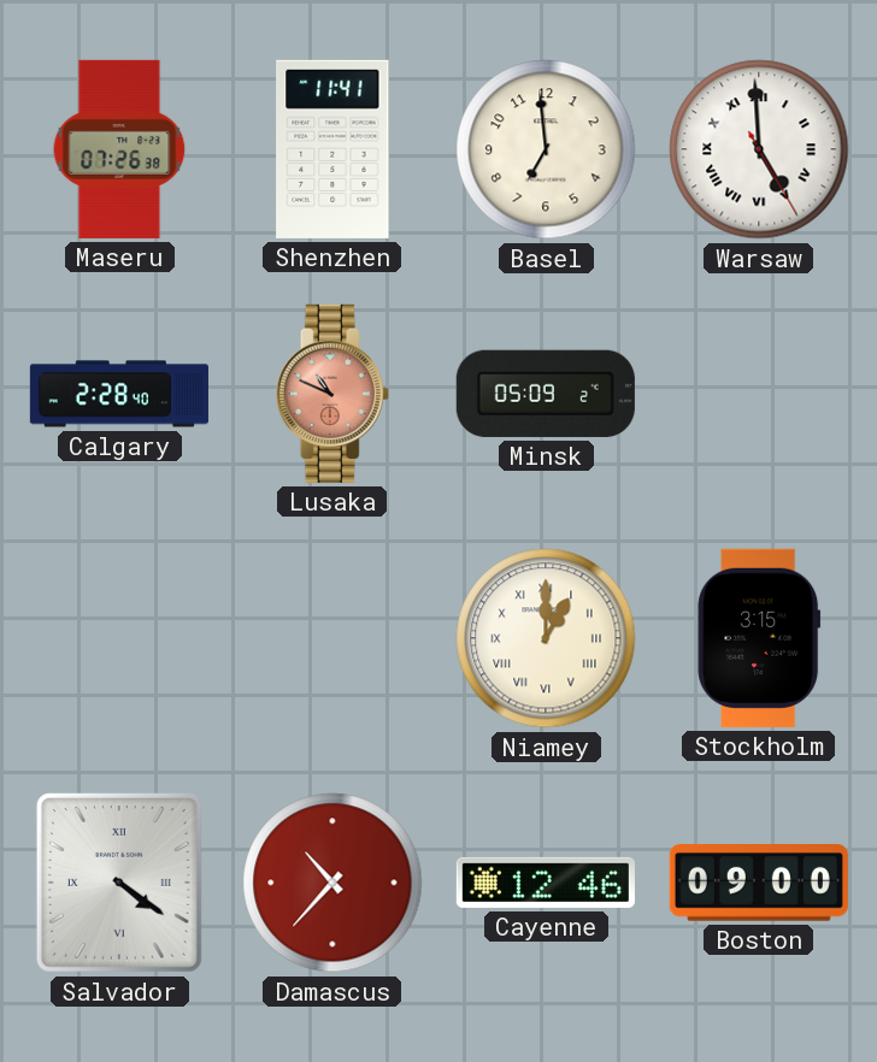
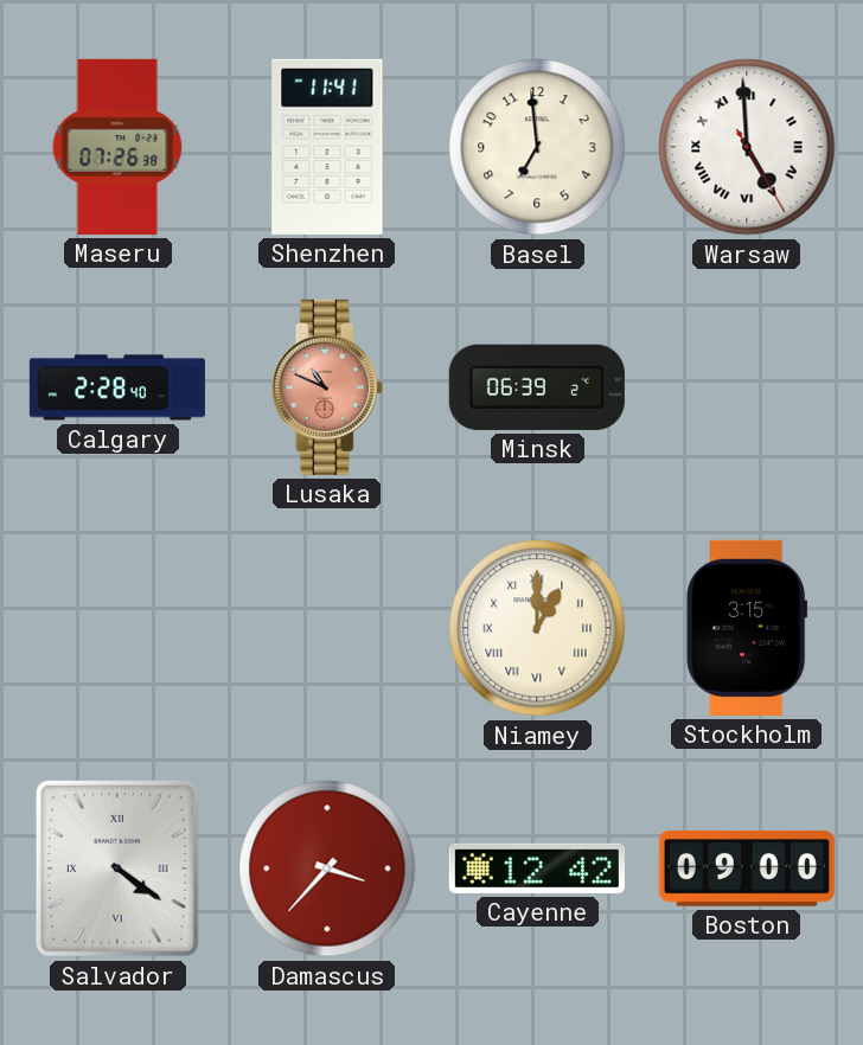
Minsk: 05:09 -> 06:39 (537, 387)
Damascus: 10:37 -> 3:37 (327, 868)
Cayenne: 12:46 -> 12:42 (537, 868)
